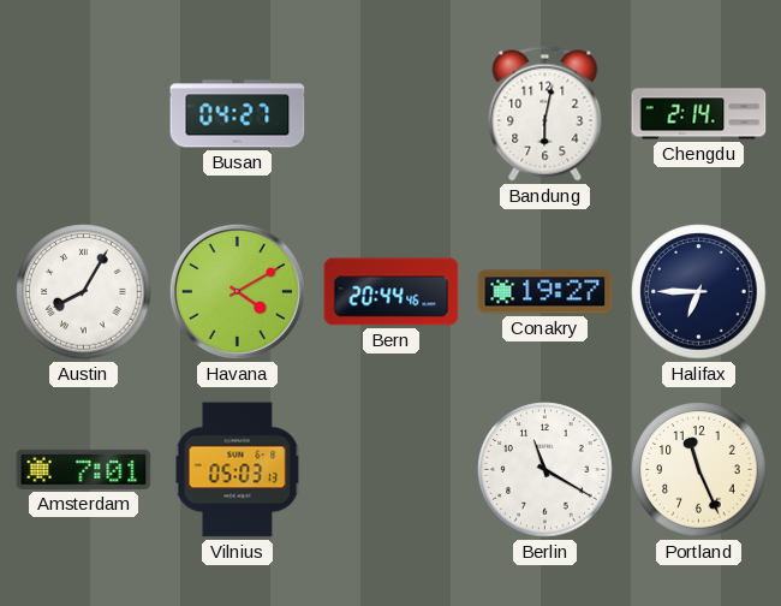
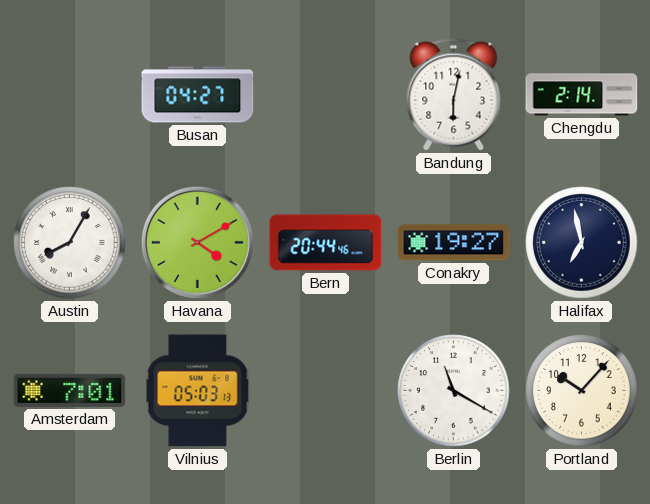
Halifax: 6:45 -> 6:58 (582, 243)
Portland: 11:26 -> 10:07 (582, 391)
